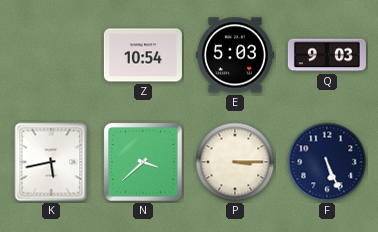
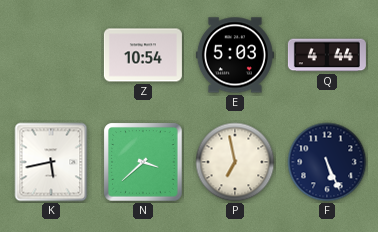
Q: 9:03 -> 4:44 (327, 55)
P: 3:15 -> 6:58 (235, 162)
